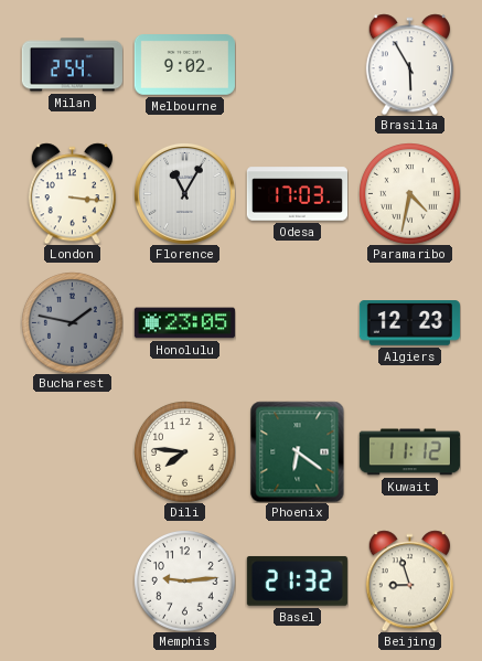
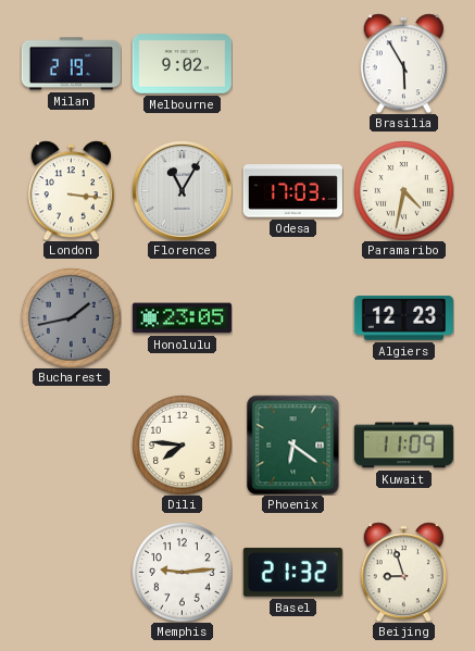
Milan: 2:54 -> 2:19 (71, 64)
Bucharest: 1:47 -> 1:43 (72, 318)
Kuwait: 11:12 -> 11:09 (403, 446)
